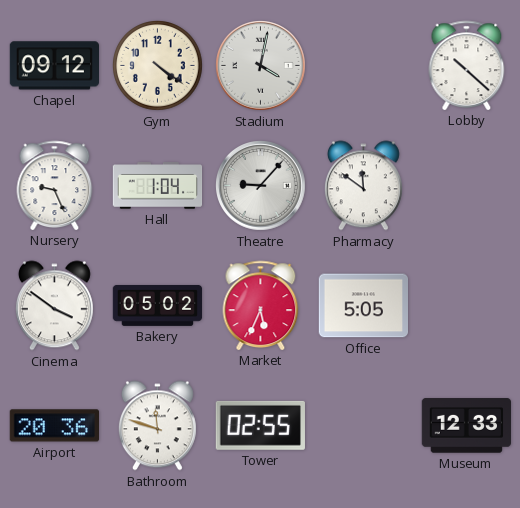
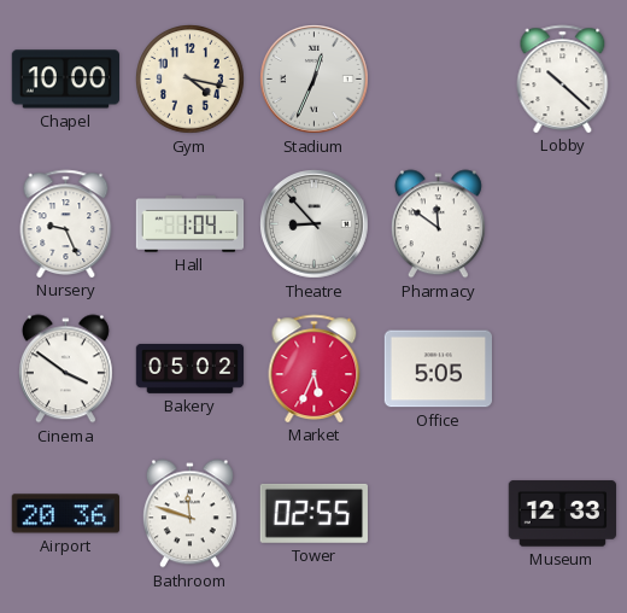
Chapel: 09:12 -> 10:00 (65, 80)
Gym: 4:21 -> 4:17 (191, 80)
Stadium: 4:02 -> 12:34 (315, 80)
Theatre: 9:07 -> 8:53 (315, 224)
